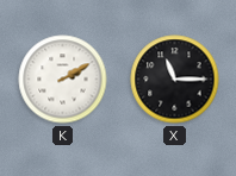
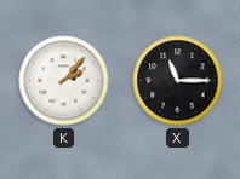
K: 2:10 -> 2:07 (64, 81)
